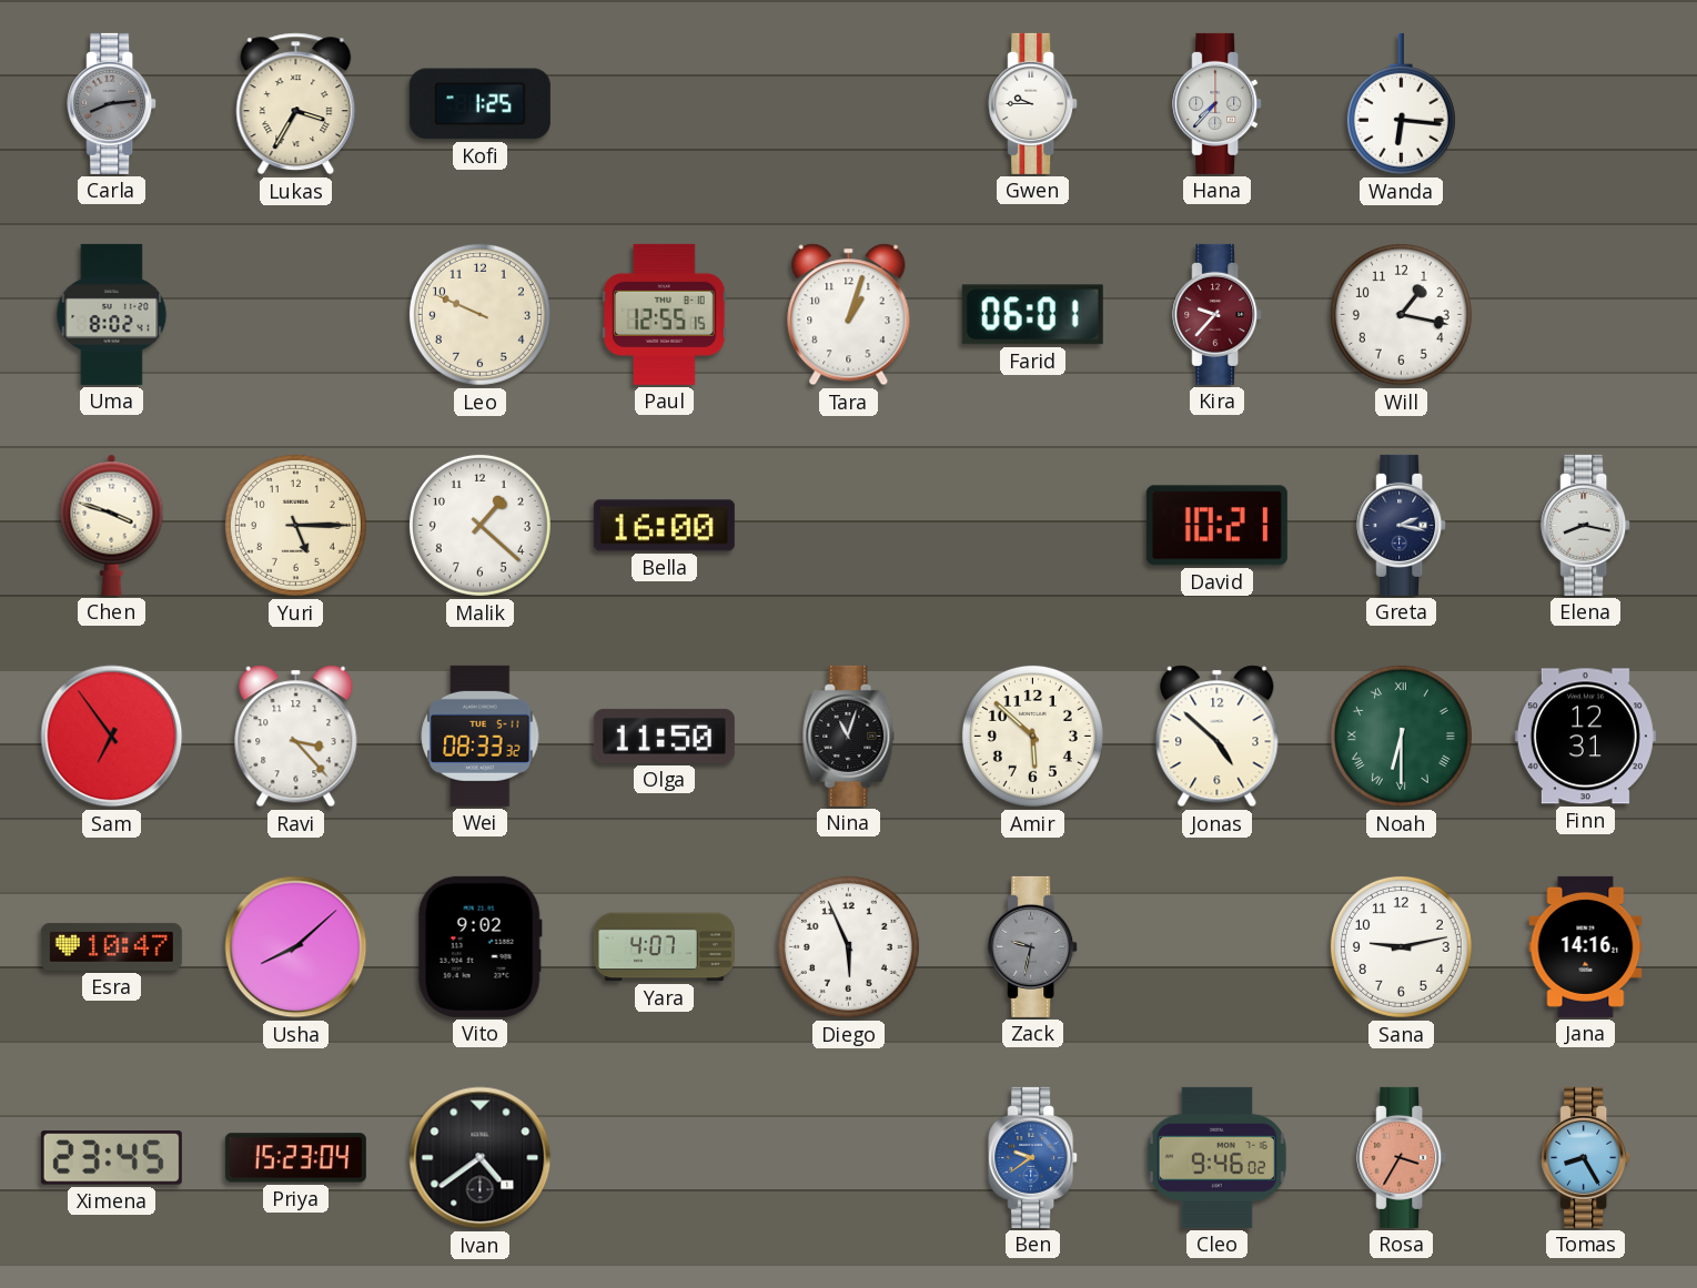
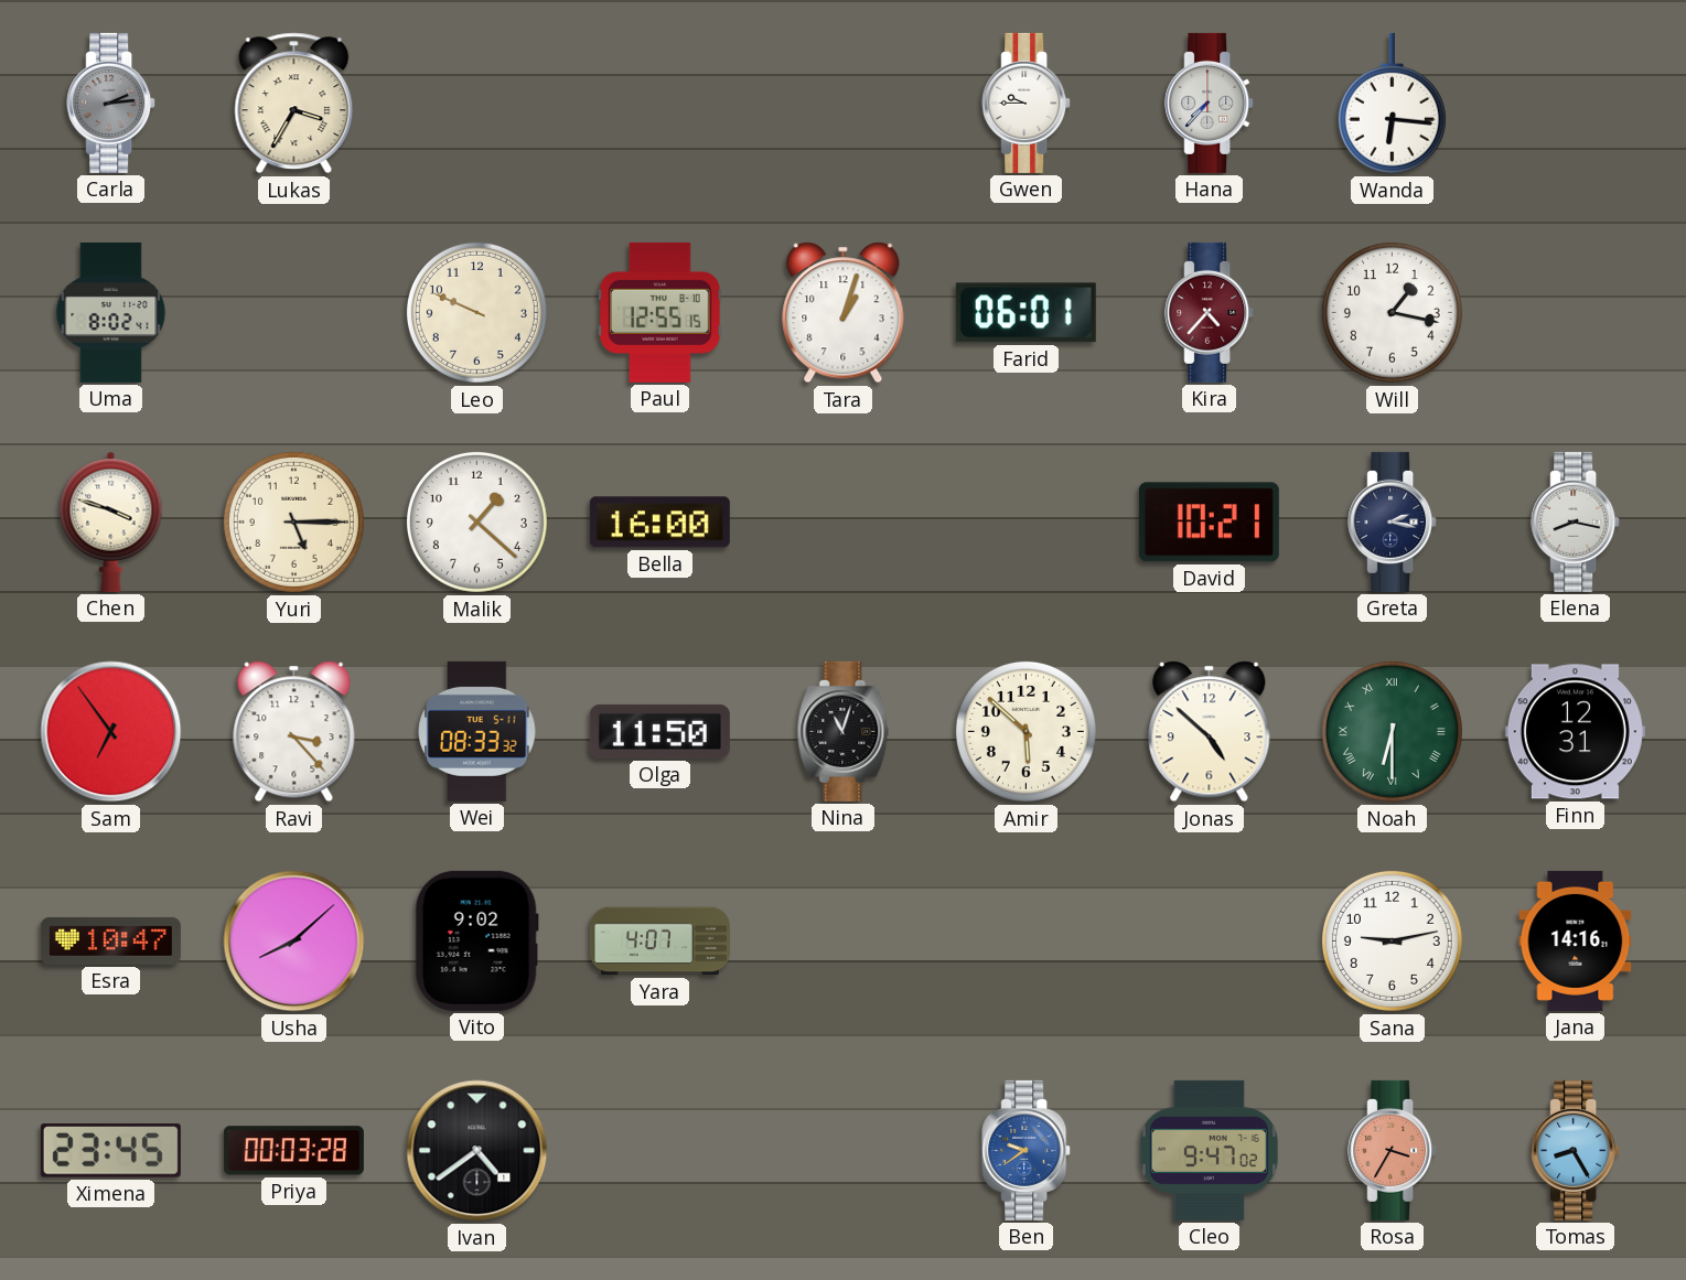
Carla: 8:14 -> 2:14 (111, 103)
Kofi: 1:25 -> none (479, 104)
Kira: 9:37 -> 4:37 (1210, 312)
Diego: 5:56 -> none (848, 946)
Zack: 9:32 -> none (1033, 946)
Priya: 15:23 -> 00:03 (293, 1151)
Cleo: 9:46 -> 9:47 (1209, 1150)
